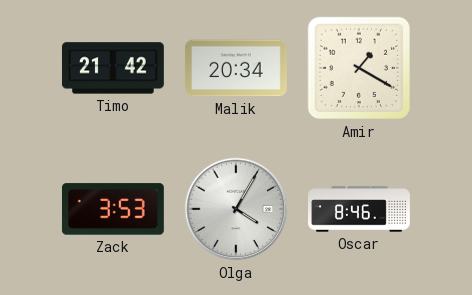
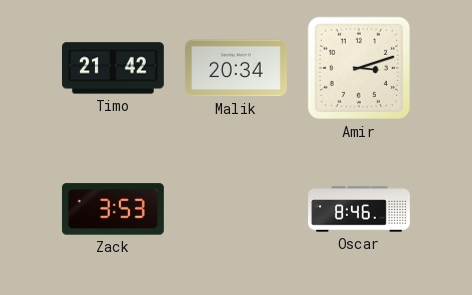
Amir: 1:20 -> 3:12 (359, 68)
Olga: 4:05 -> none (236, 209)
